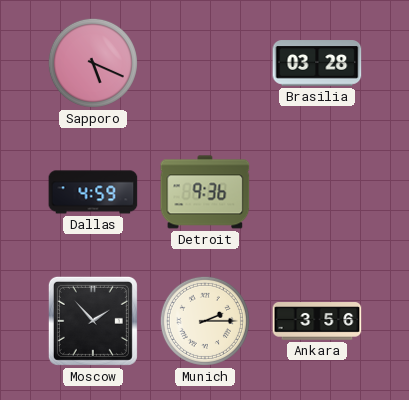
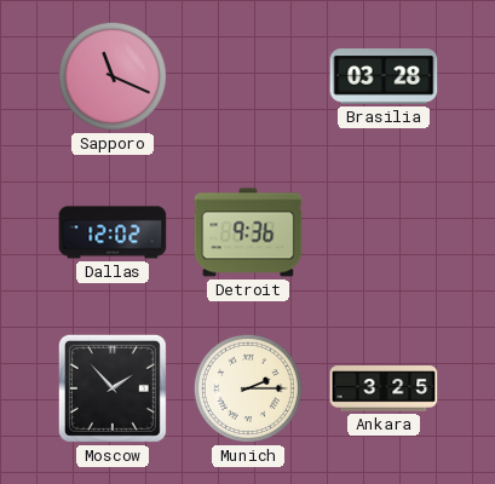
Sapporo: 5:19 -> 11:19 (113, 76)
Dallas: 4:59 -> 12:02 (113, 232)
Ankara: 3:56 -> 3:25 (384, 388)
